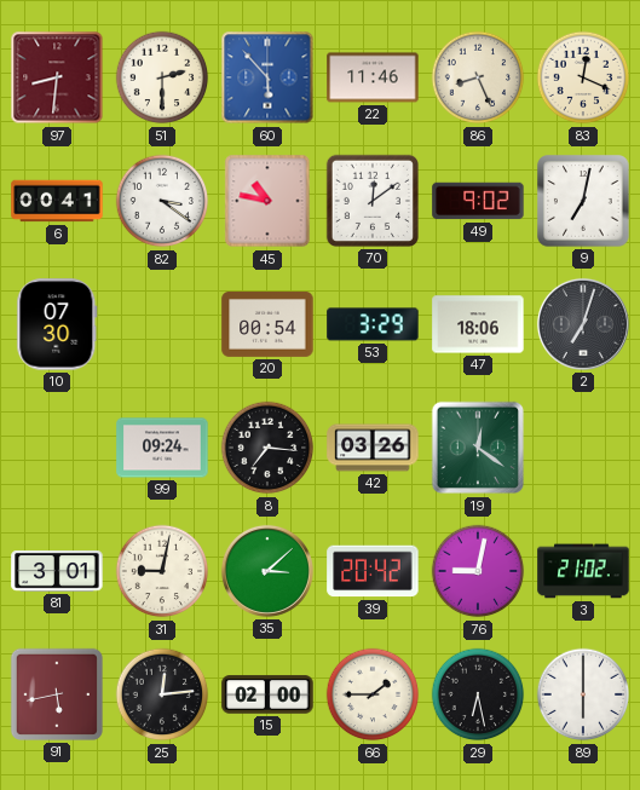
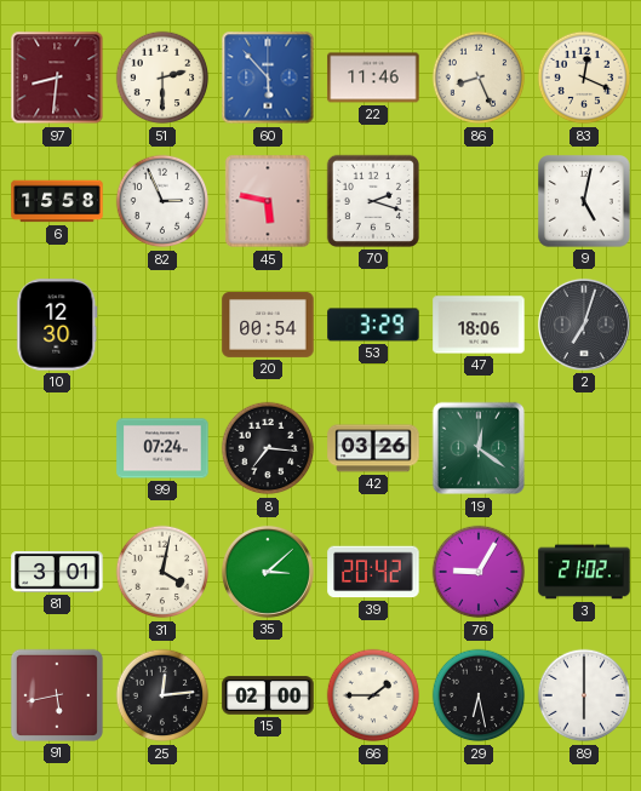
6: 00:41 -> 15:58 (57, 201)
82: 3:21 -> 2:56 (162, 201)
45: 10:47 -> 5:47 (268, 201)
70: 12:09 -> 2:18 (373, 201)
49: 9:02 -> none (478, 201)
9: 7:02 -> 5:02 (584, 201)
10: 07:30 -> 12:30 (57, 325)
99: 09:24 -> 07:24 (162, 448)
31: 9:02 -> 4:02 (162, 572)
76: 9:02 -> 9:05 (479, 572)
